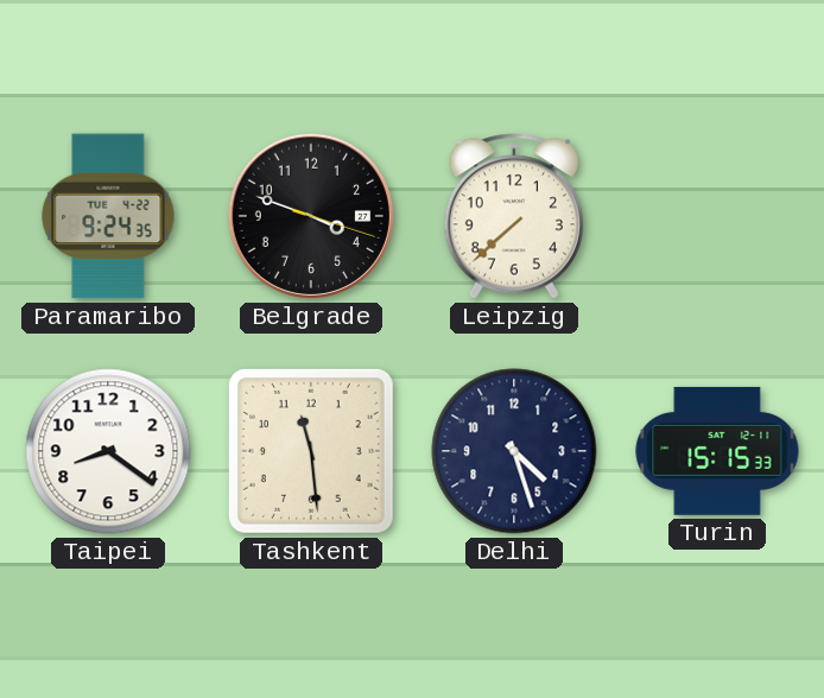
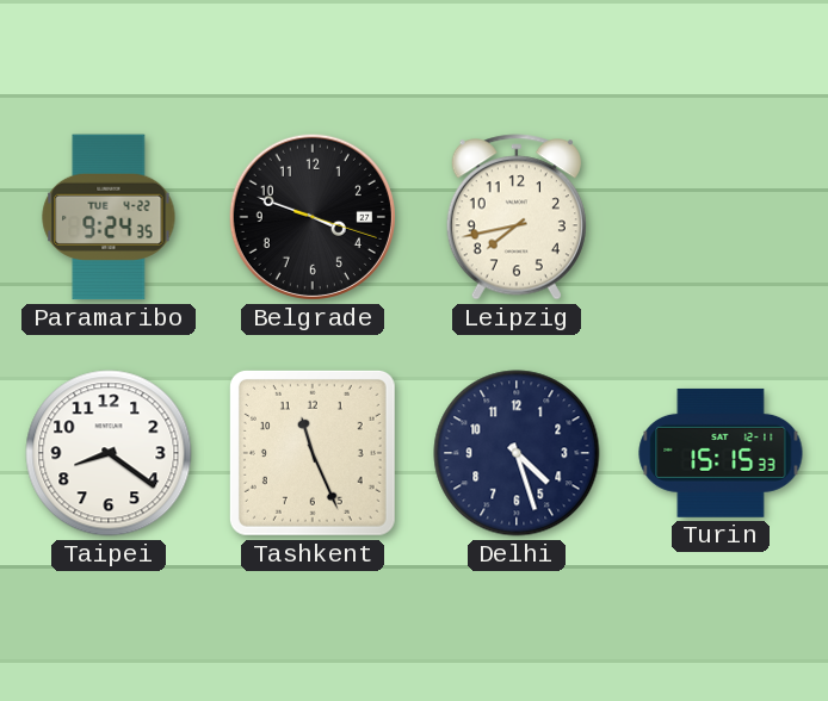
Leipzig: 7:38 -> 7:43 (517, 217)
Tashkent: 11:29 -> 11:26 (313, 453)
